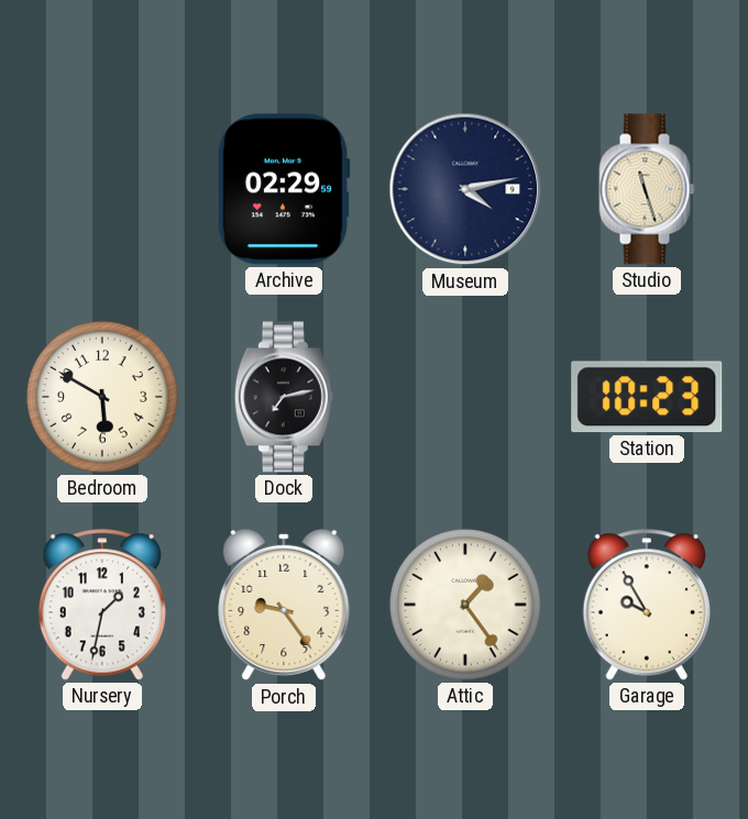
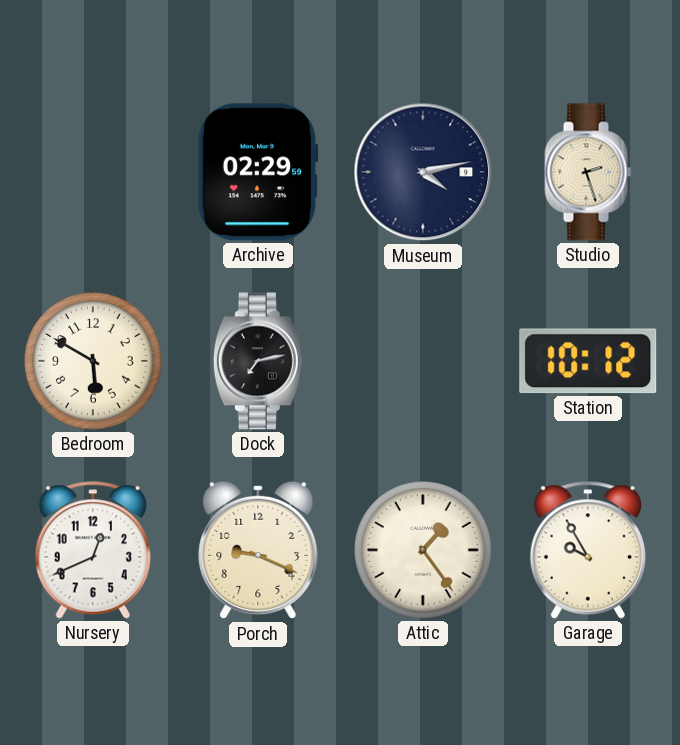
Studio: 11:27 -> 2:27 (588, 172)
Station: 10:23 -> 10:12 (588, 361)
Nursery: 1:32 -> 12:41 (92, 550)
Porch: 9:24 -> 9:19 (258, 550)
